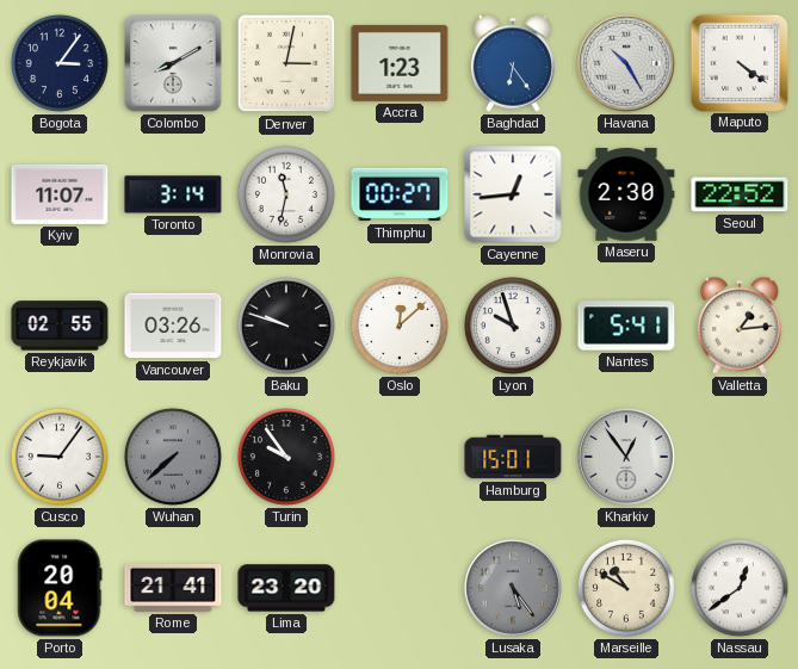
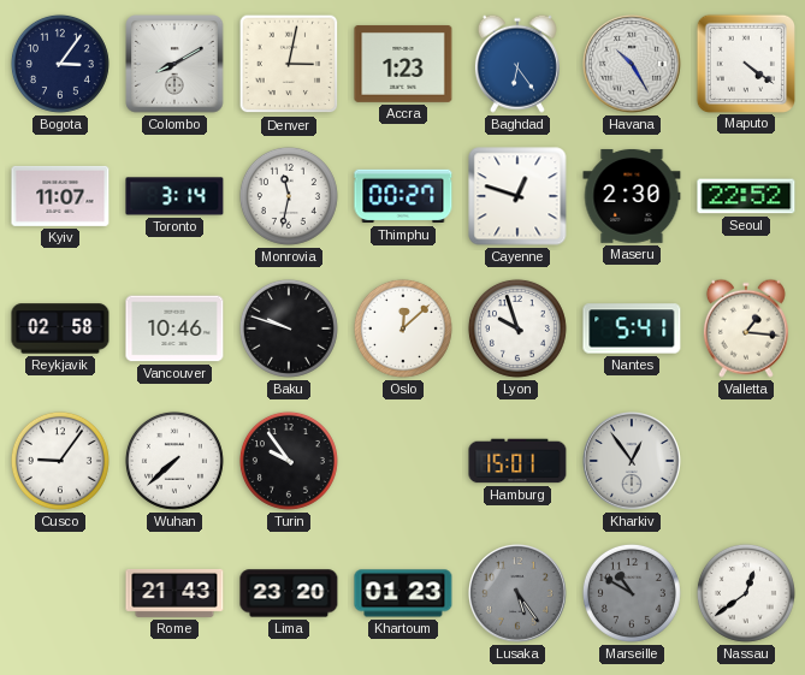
Cayenne: 12:44 -> 12:48 (517, 196)
Reykjavik: 02:55 -> 02:58 (60, 328)
Vancouver: 03:26 -> 10:46 (174, 328)
Valletta: 1:14 -> 1:16 (746, 328)
Wuhan dial: grey -> white (174, 461)
Porto: 20:04 -> none (60, 588)
Rome: 21:41 -> 21:43 (174, 593)
Khartoum: none -> 01:23 (403, 593)
Marseille dial: cream -> grey (632, 593)
